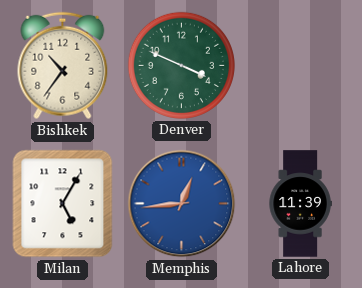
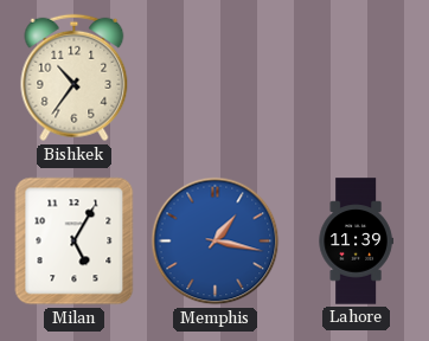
Denver: 3:49 -> none (181, 65)
Memphis: 12:44 -> 1:17 (216, 242)
